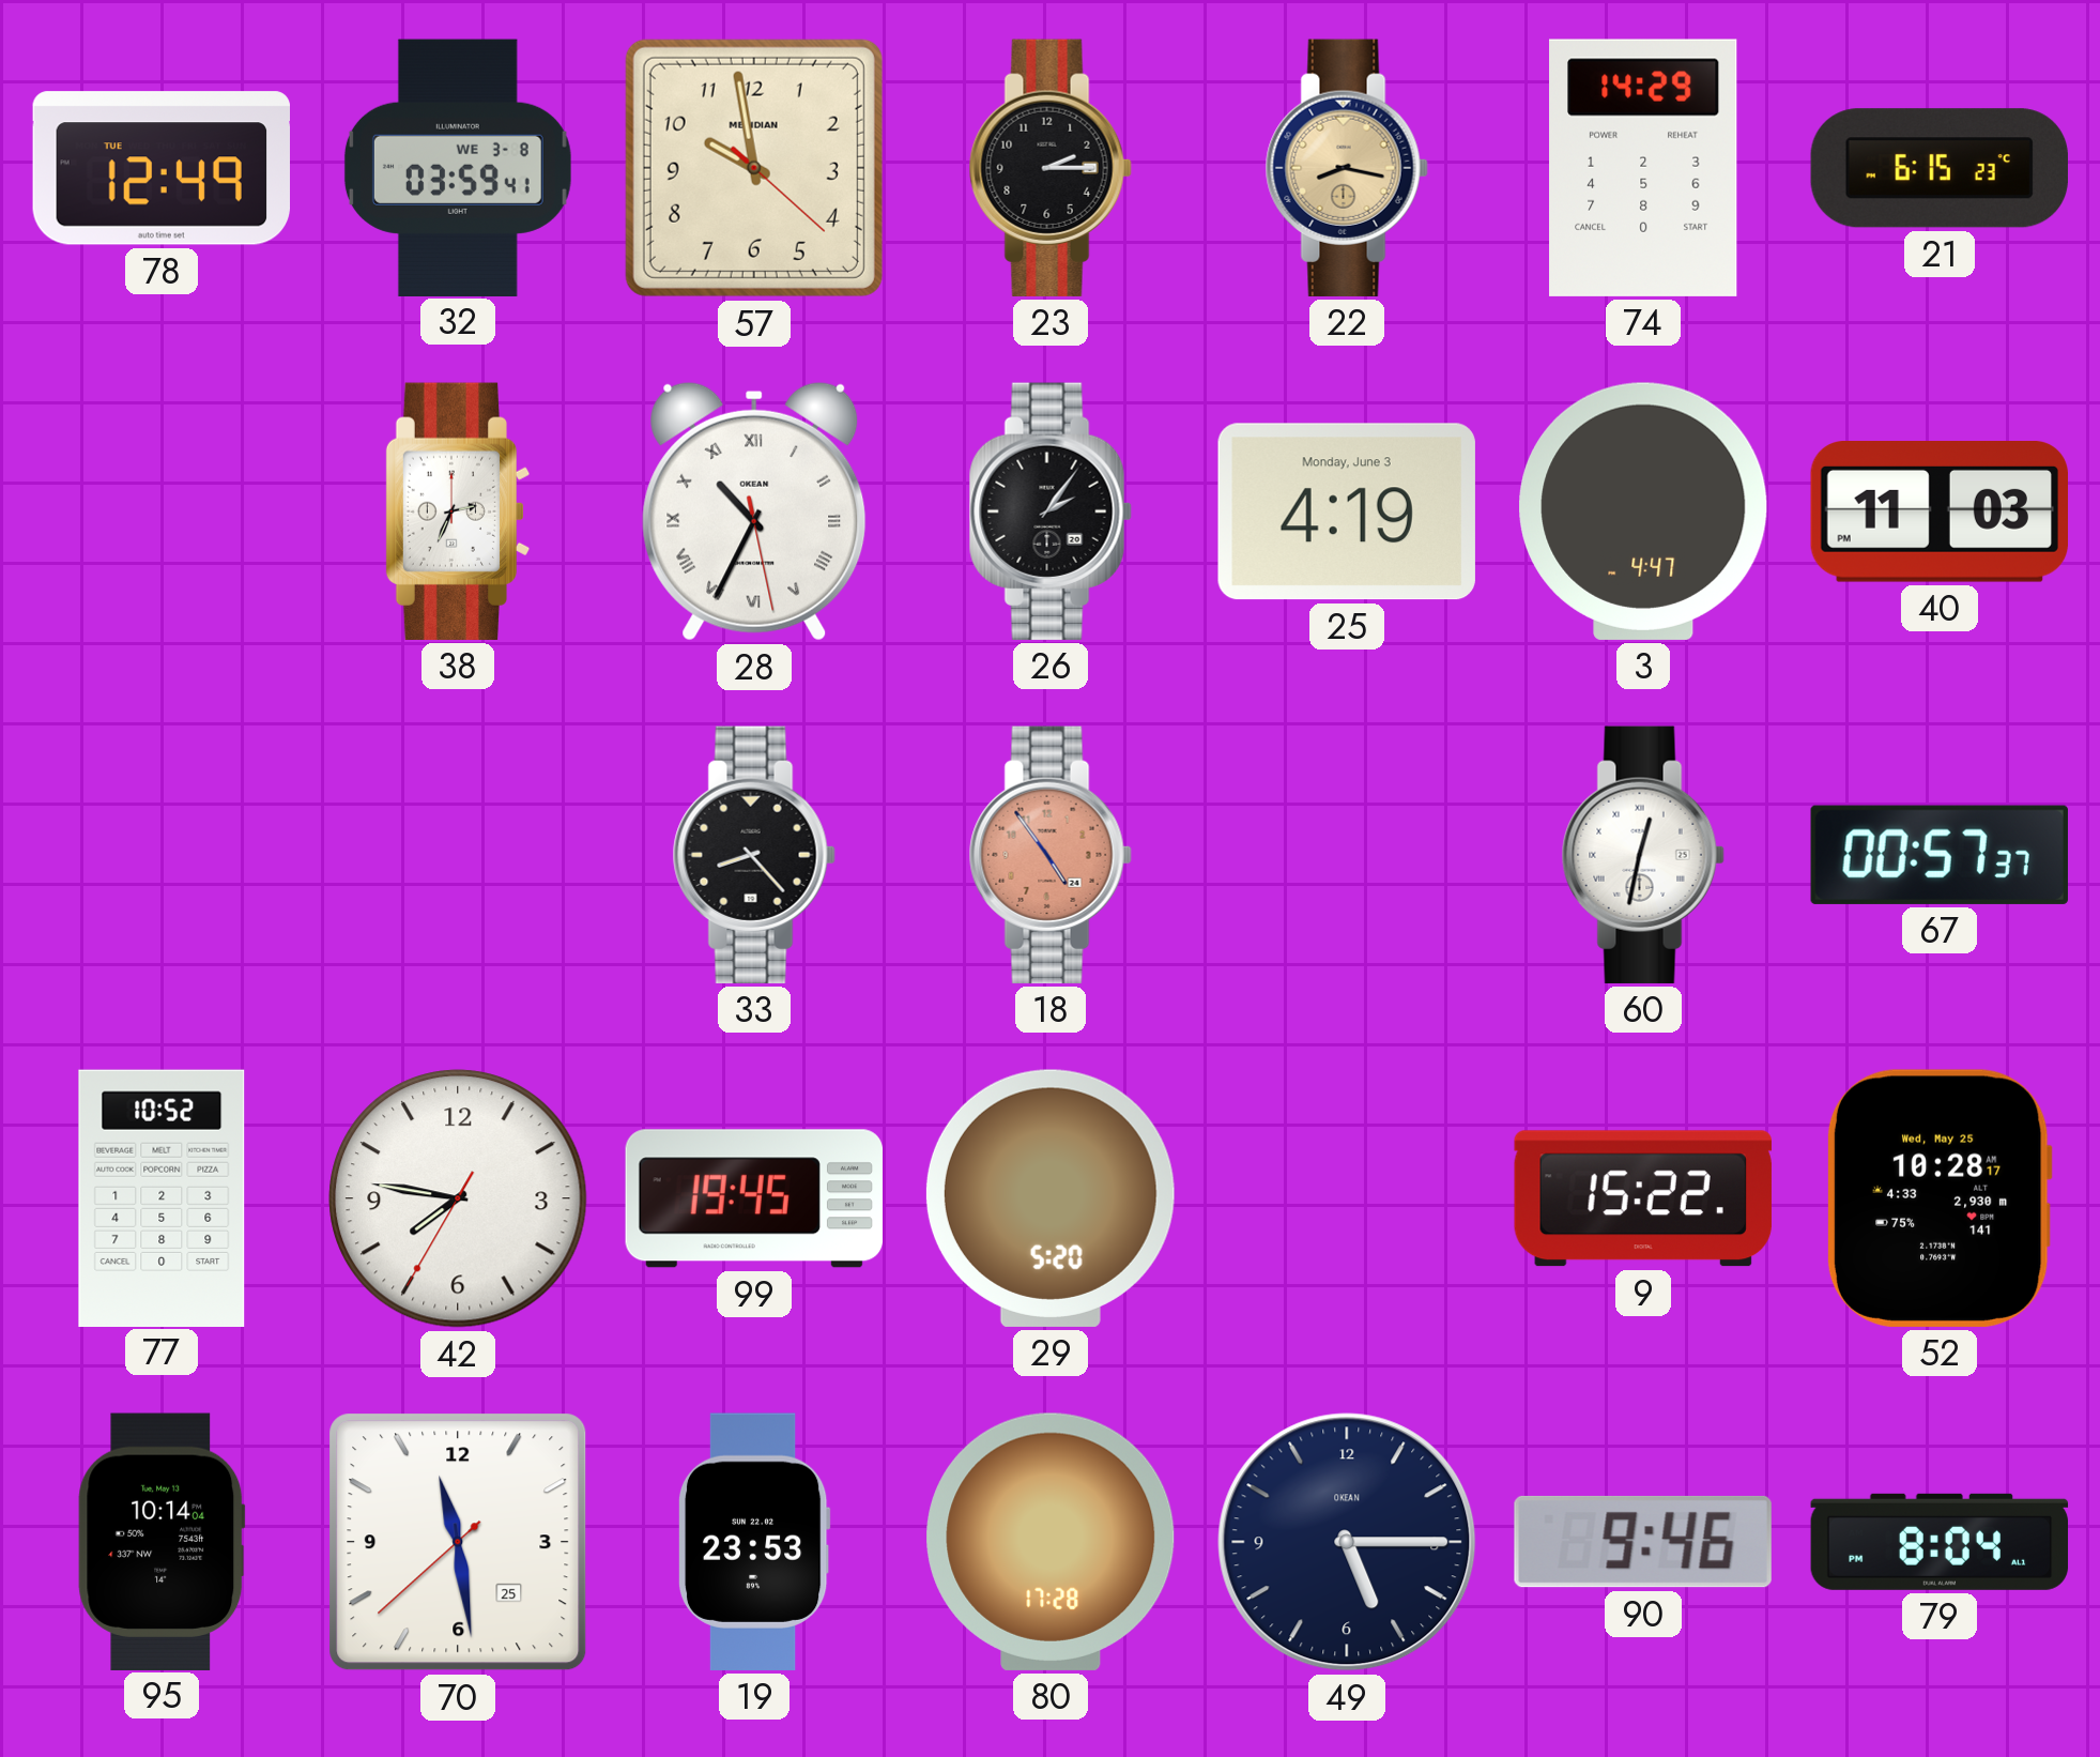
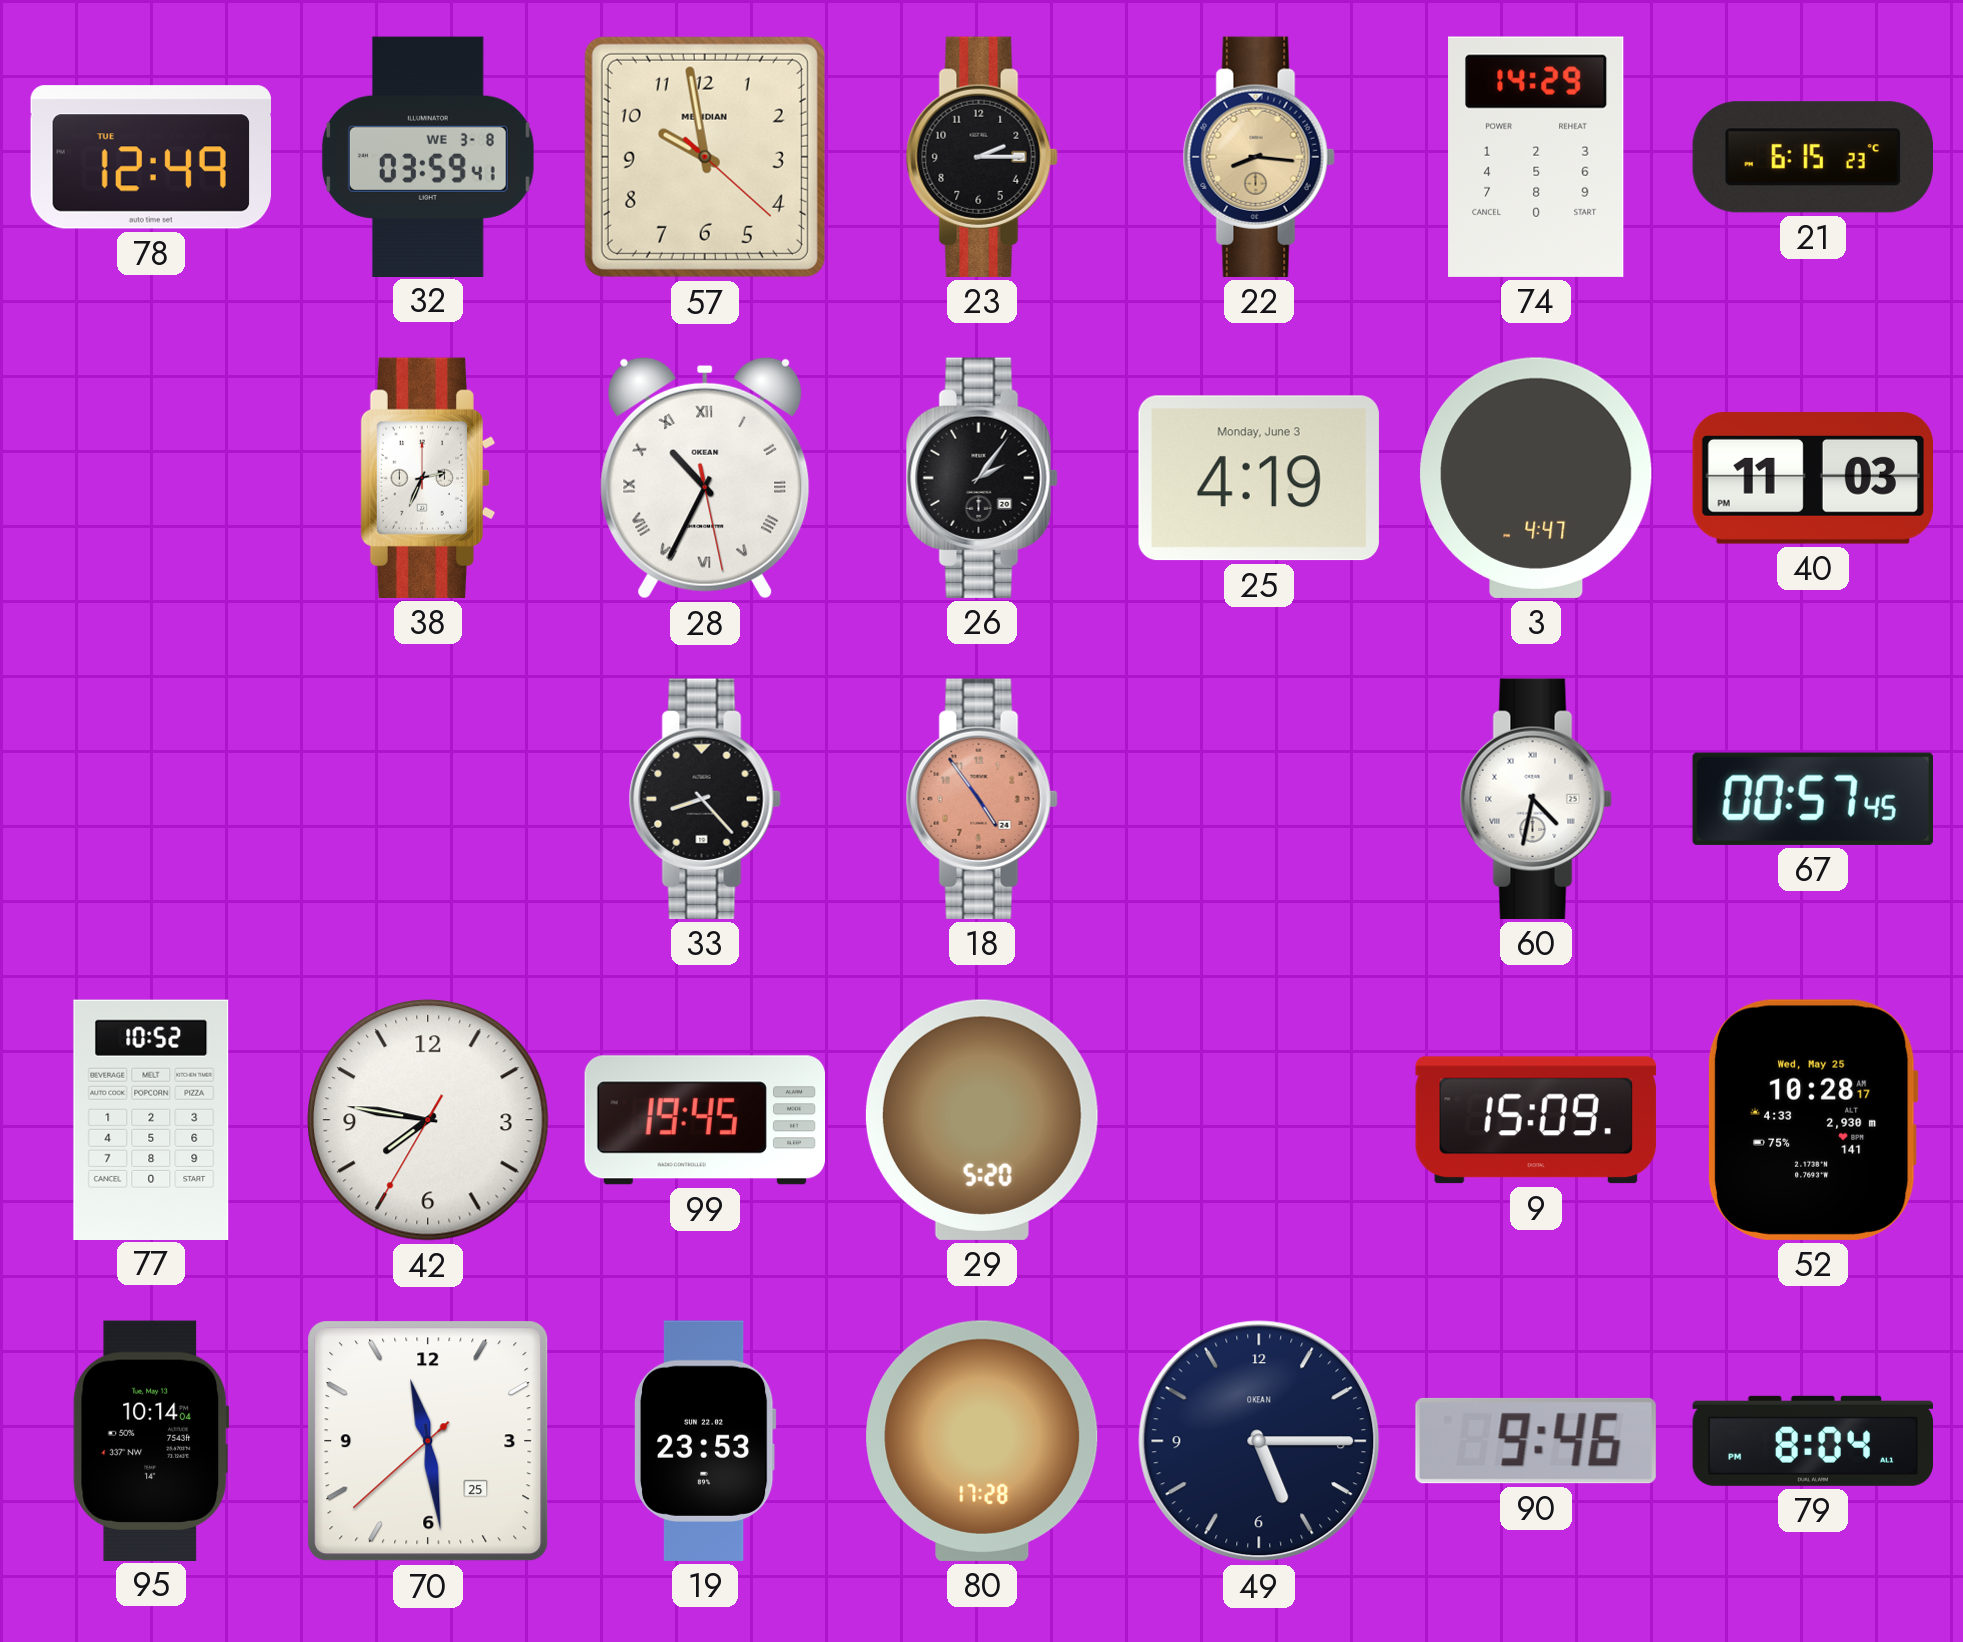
22: 8:17 -> 8:16 (1259, 157)
60: 12:32 -> 4:32 (1536, 799)
67: 00:57:37 -> 00:57:45 (1813, 799)
9: 15:22 -> 15:09 (1536, 1120)
